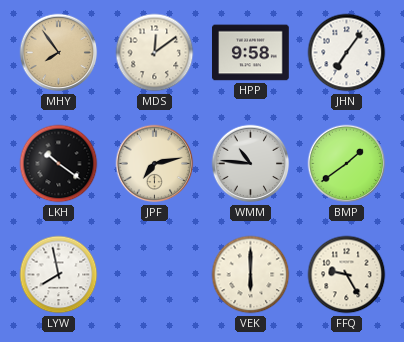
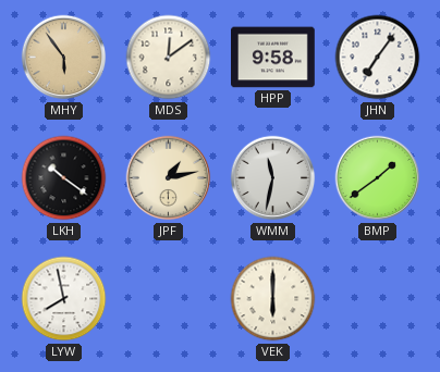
MHY: 7:54 -> 5:54 (64, 58)
JPF: 7:13 -> 1:13 (169, 178)
WMM: 10:46 -> 11:32 (273, 178)
FFQ: 9:25 -> none (347, 275)
